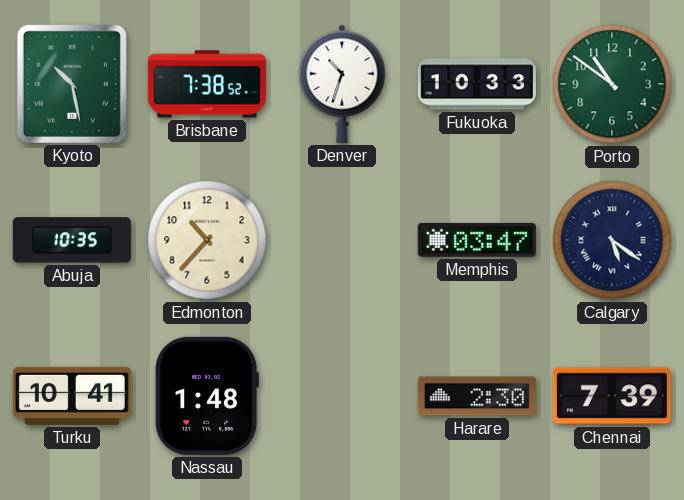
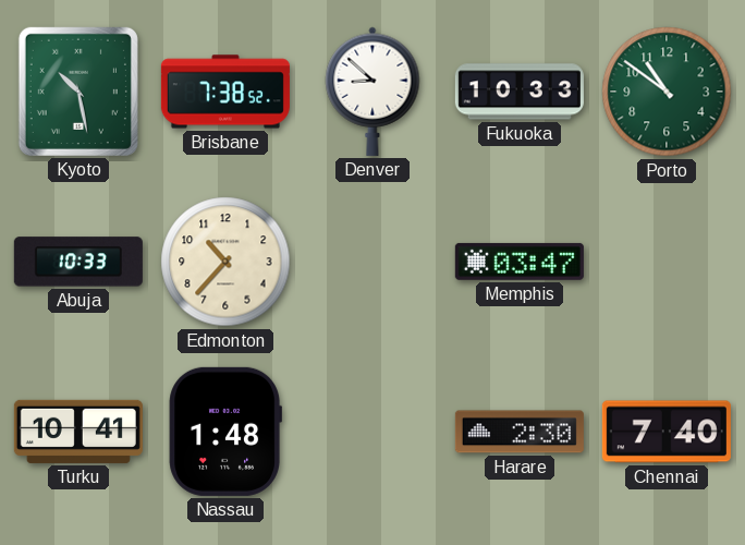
Denver: 10:33 -> 8:52 (373, 92)
Abuja: 10:35 -> 10:33 (78, 262)
Calgary: 5:21 -> none (612, 240)
Chennai: 7:39 -> 7:40 (667, 432)
